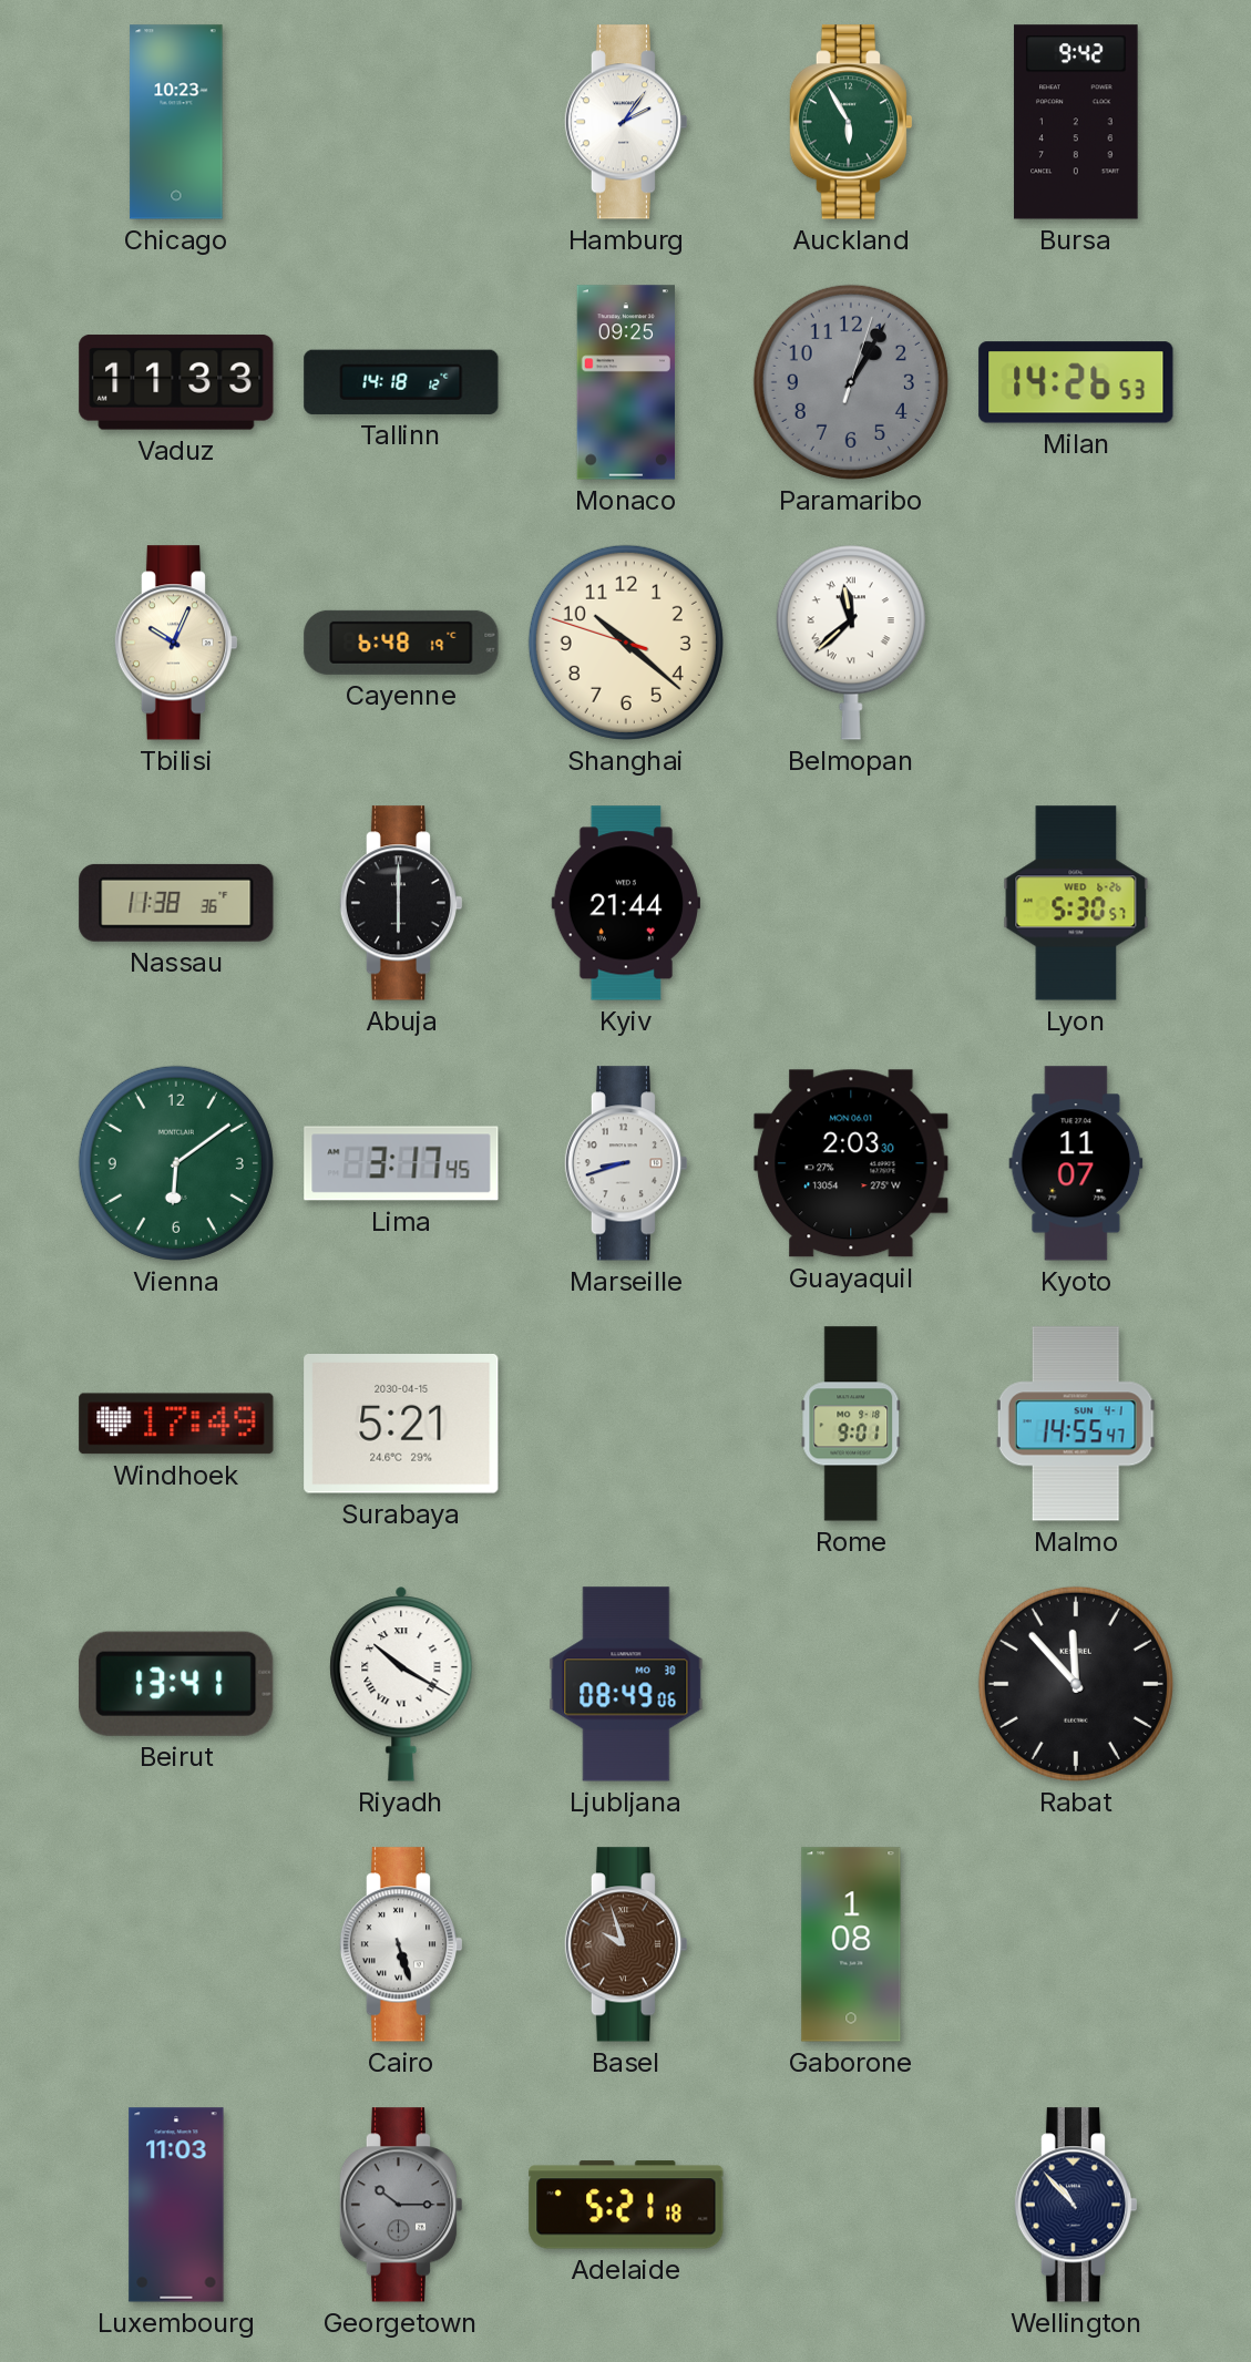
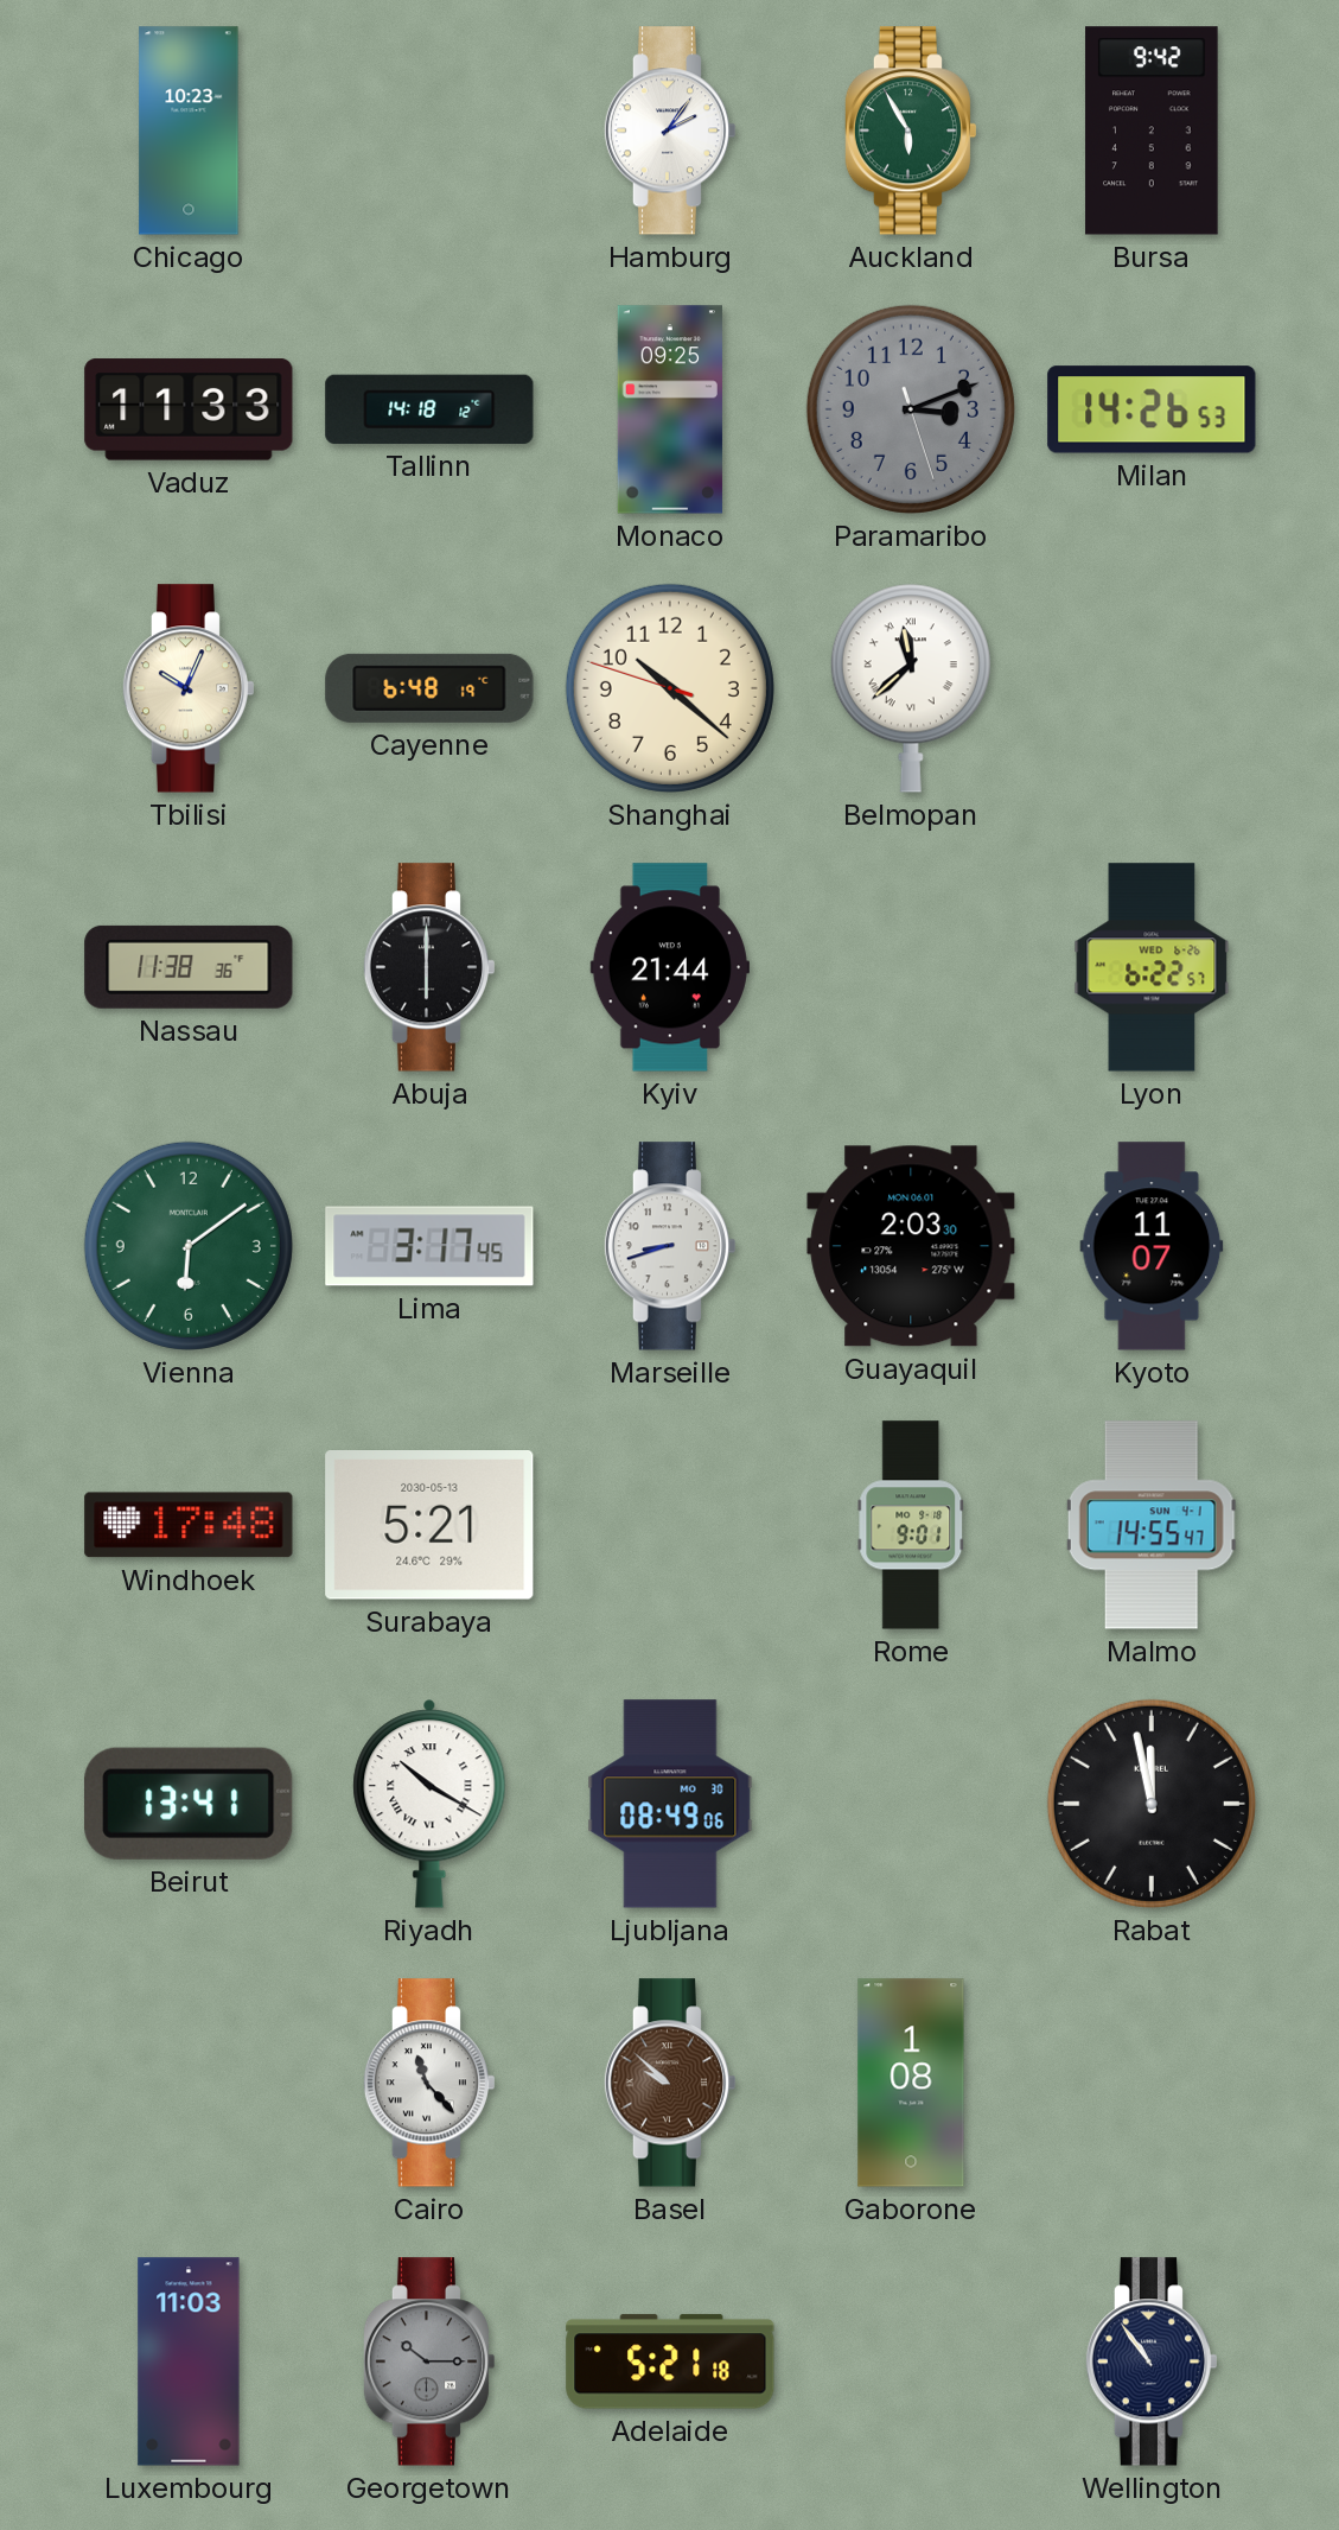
Paramaribo: 1:05 -> 3:11 (911, 409)
Lyon: 5:30 -> 6:22 (1152, 967)
Windhoek: 17:49 -> 17:48 (189, 1525)
Surabaya date: 2030-04-15 -> 2030-05-13 (429, 1526)
Rabat: 11:53 -> 11:58 (1152, 1804)
Cairo: 5:27 -> 11:23 (429, 2083)
Basel: 9:57 -> 9:52 (670, 2083)
Wellington: 10:53 -> 10:54 (1152, 2361)
